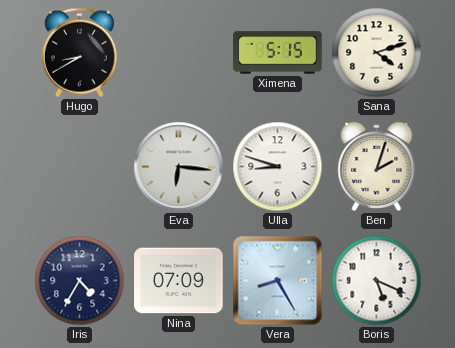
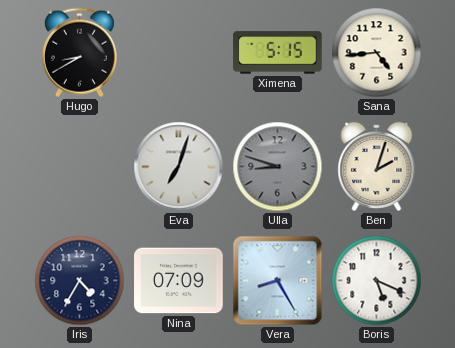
Sana: 4:12 -> 4:44 (377, 53)
Eva: 6:16 -> 7:03 (179, 167)
Ulla dial: white -> grey (278, 167)
